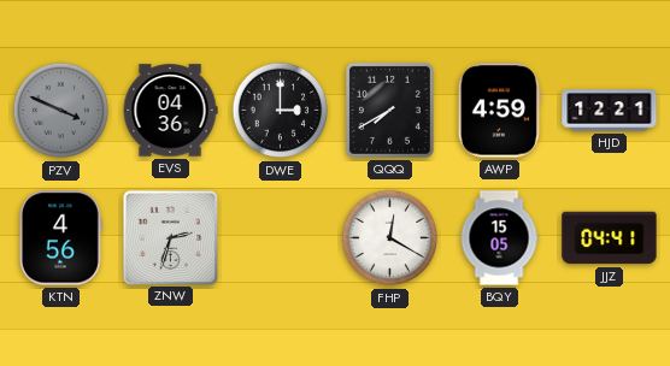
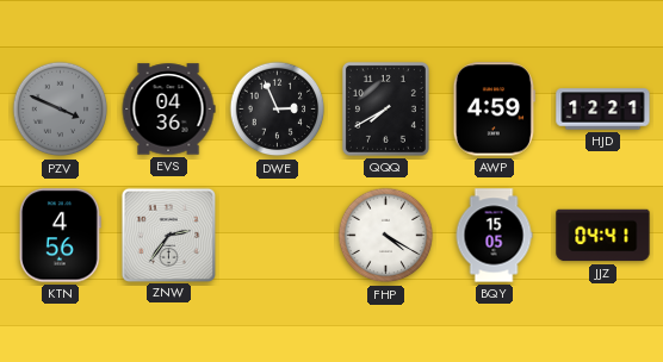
DWE: 3:00 -> 2:56 (278, 110)
ZNW: 2:33 -> 2:36 (168, 235)
FHP: 12:20 -> 4:20 (386, 236)
